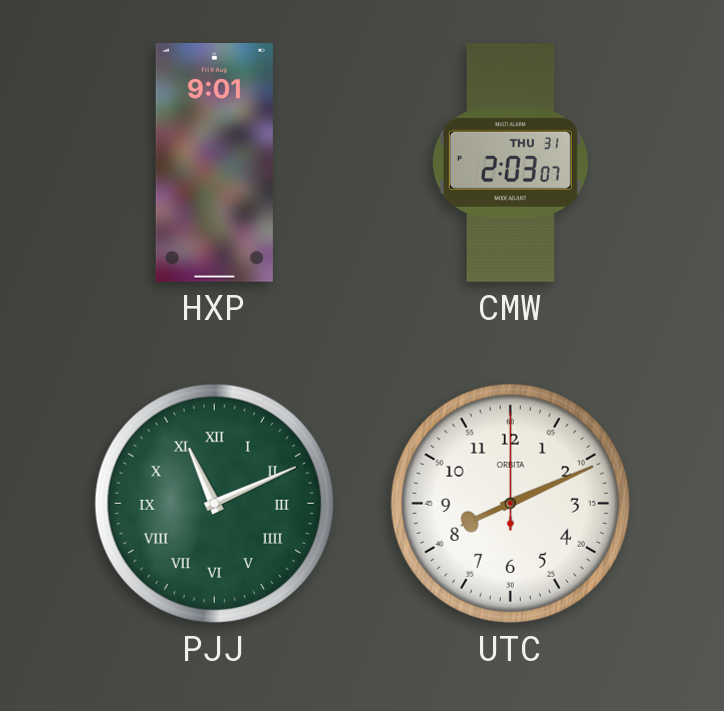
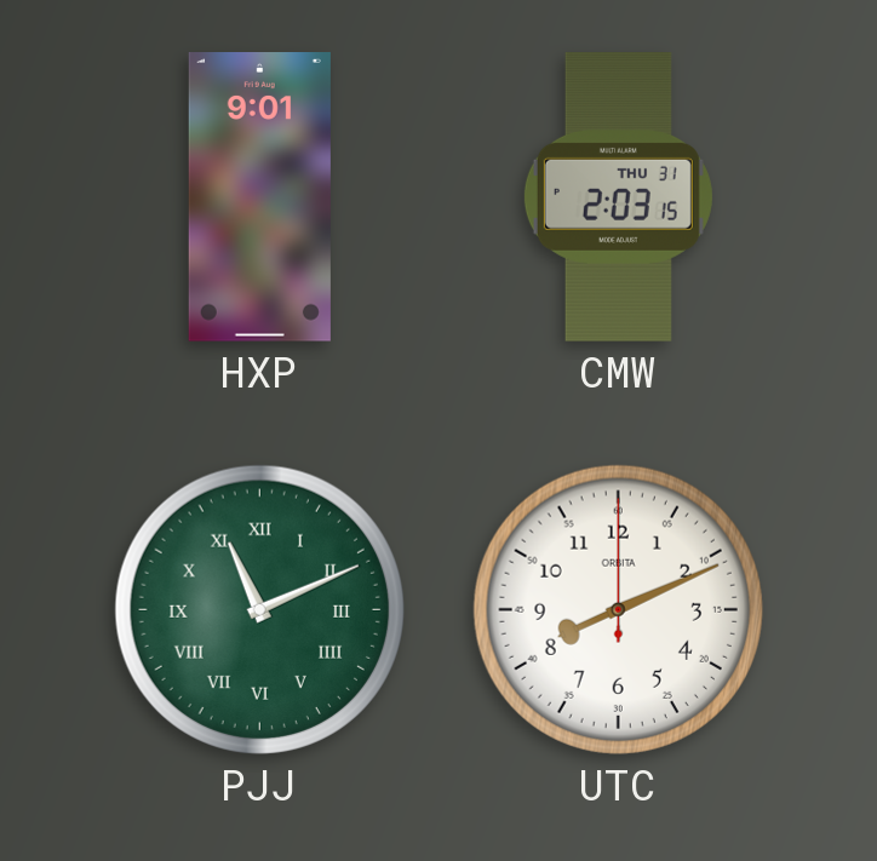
CMW: 2:03:07 -> 2:03:15 (618, 197)
